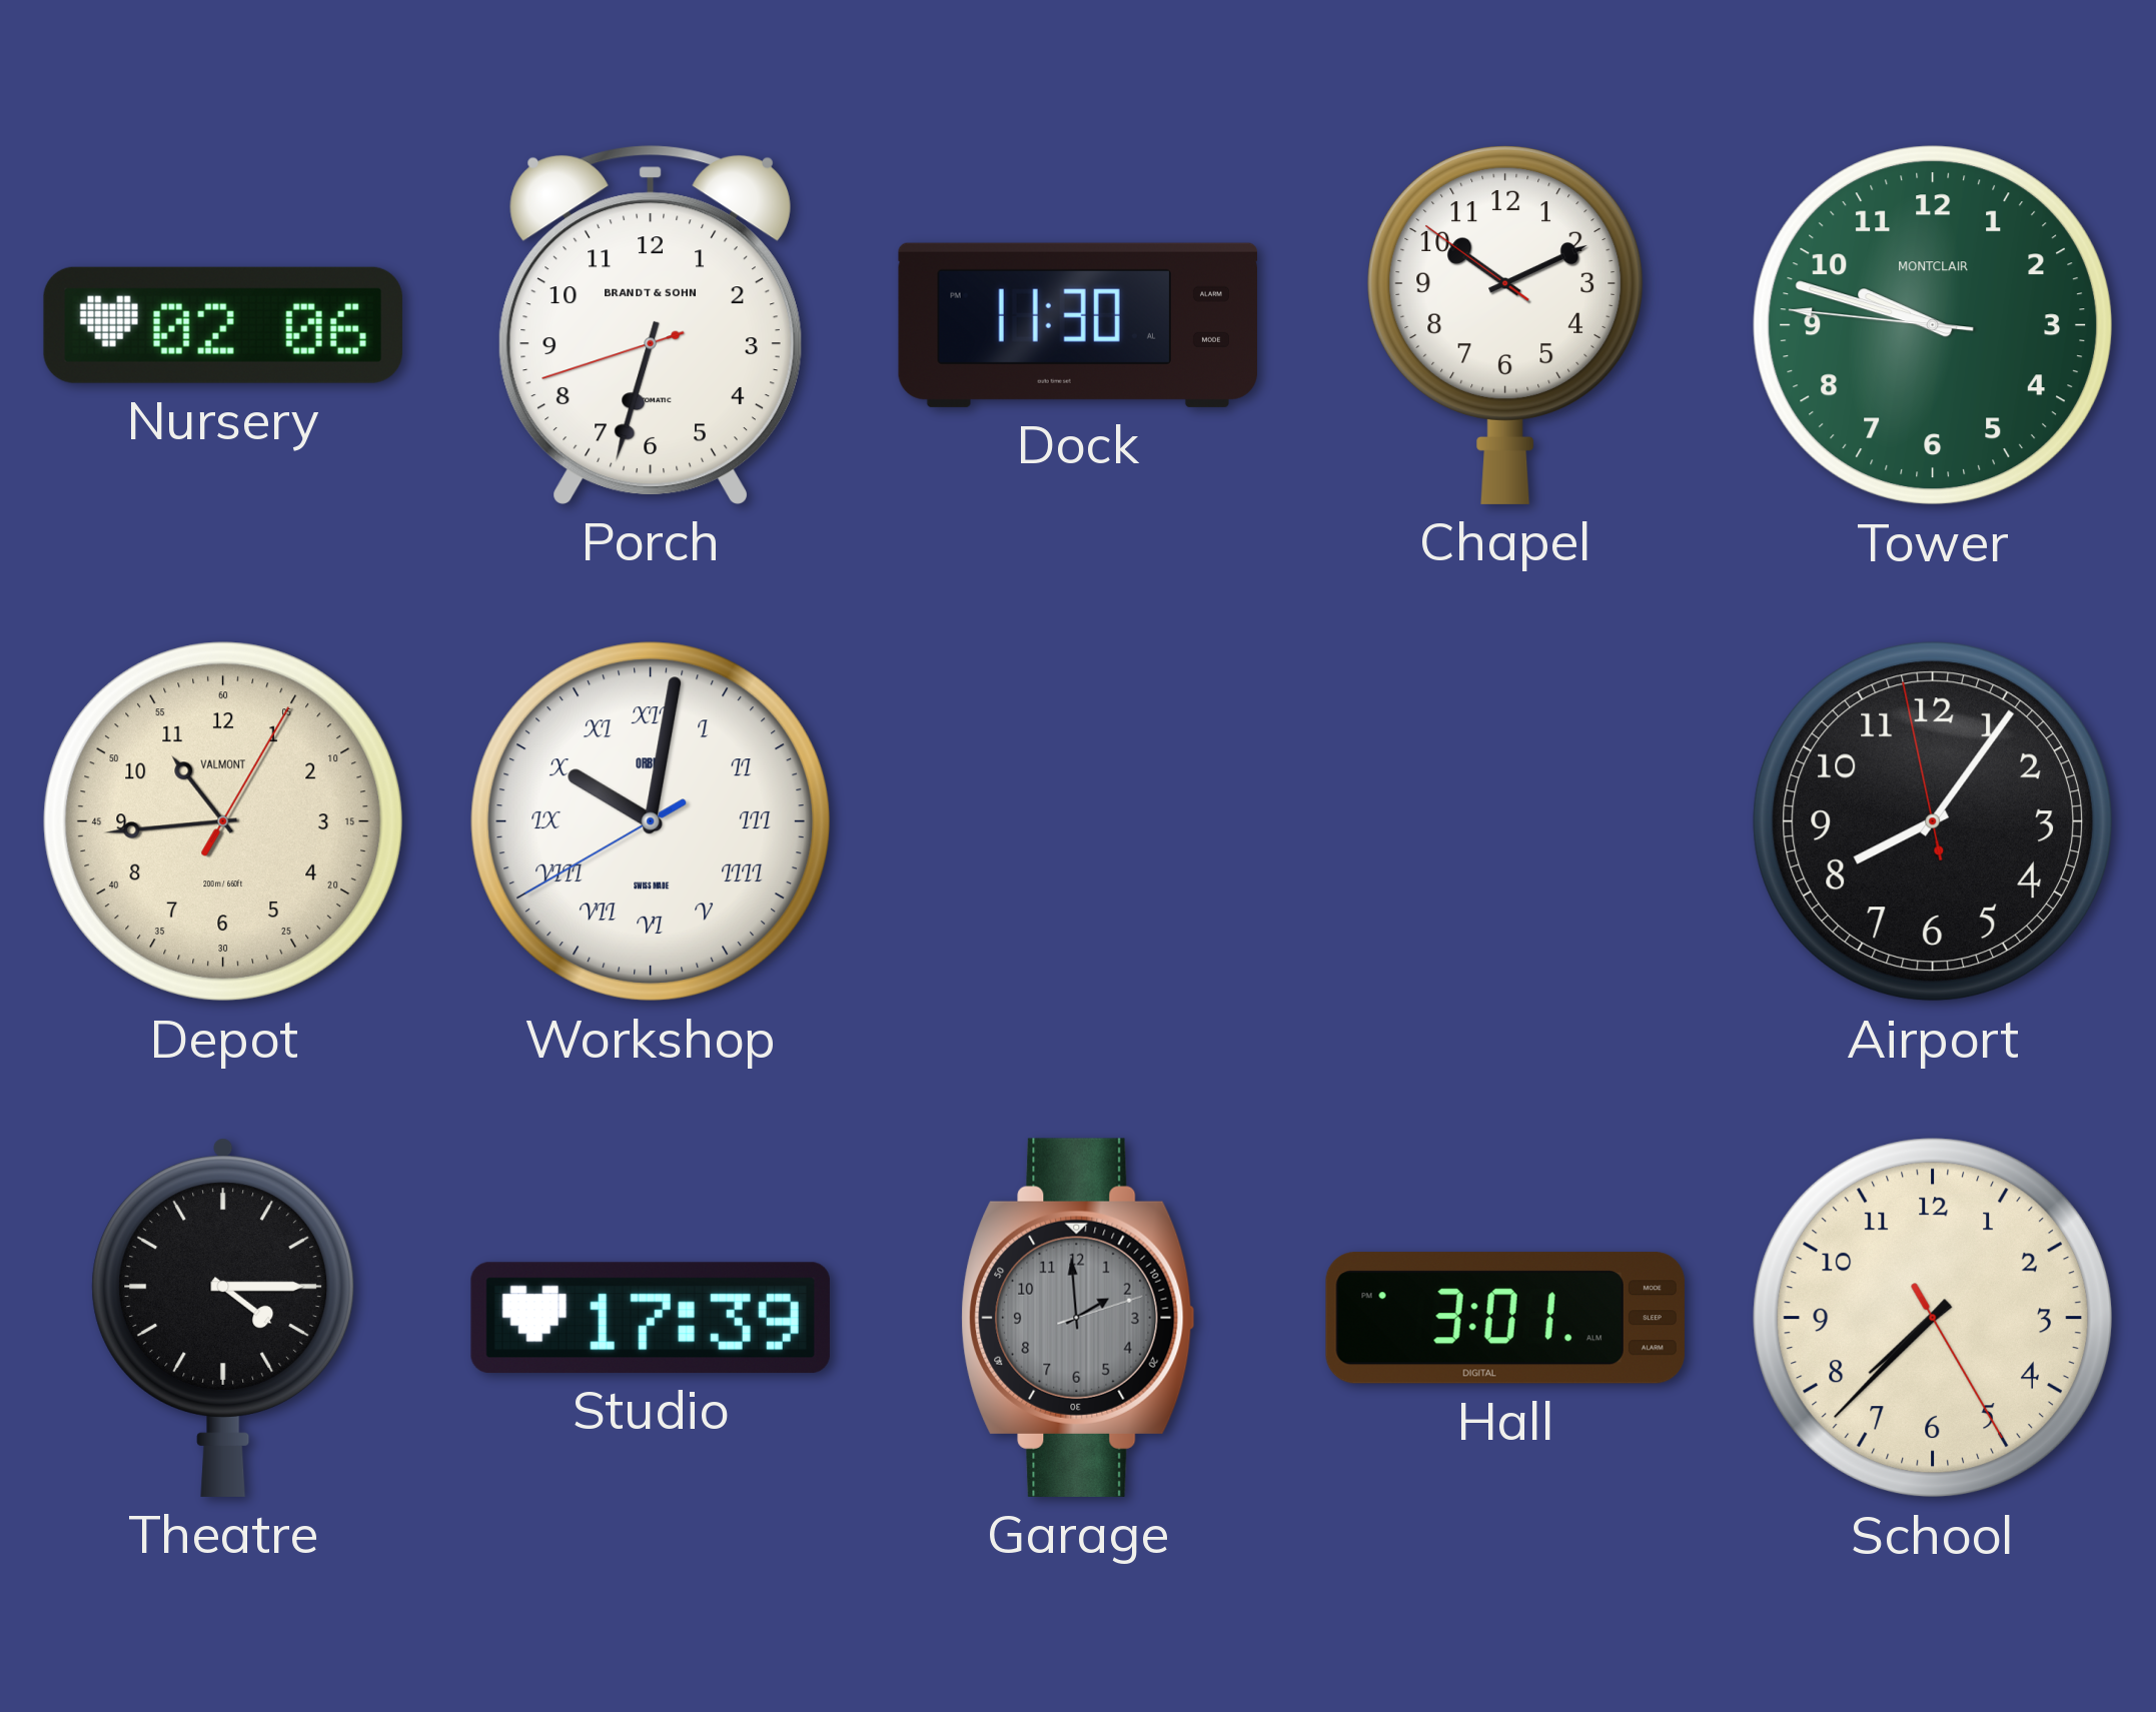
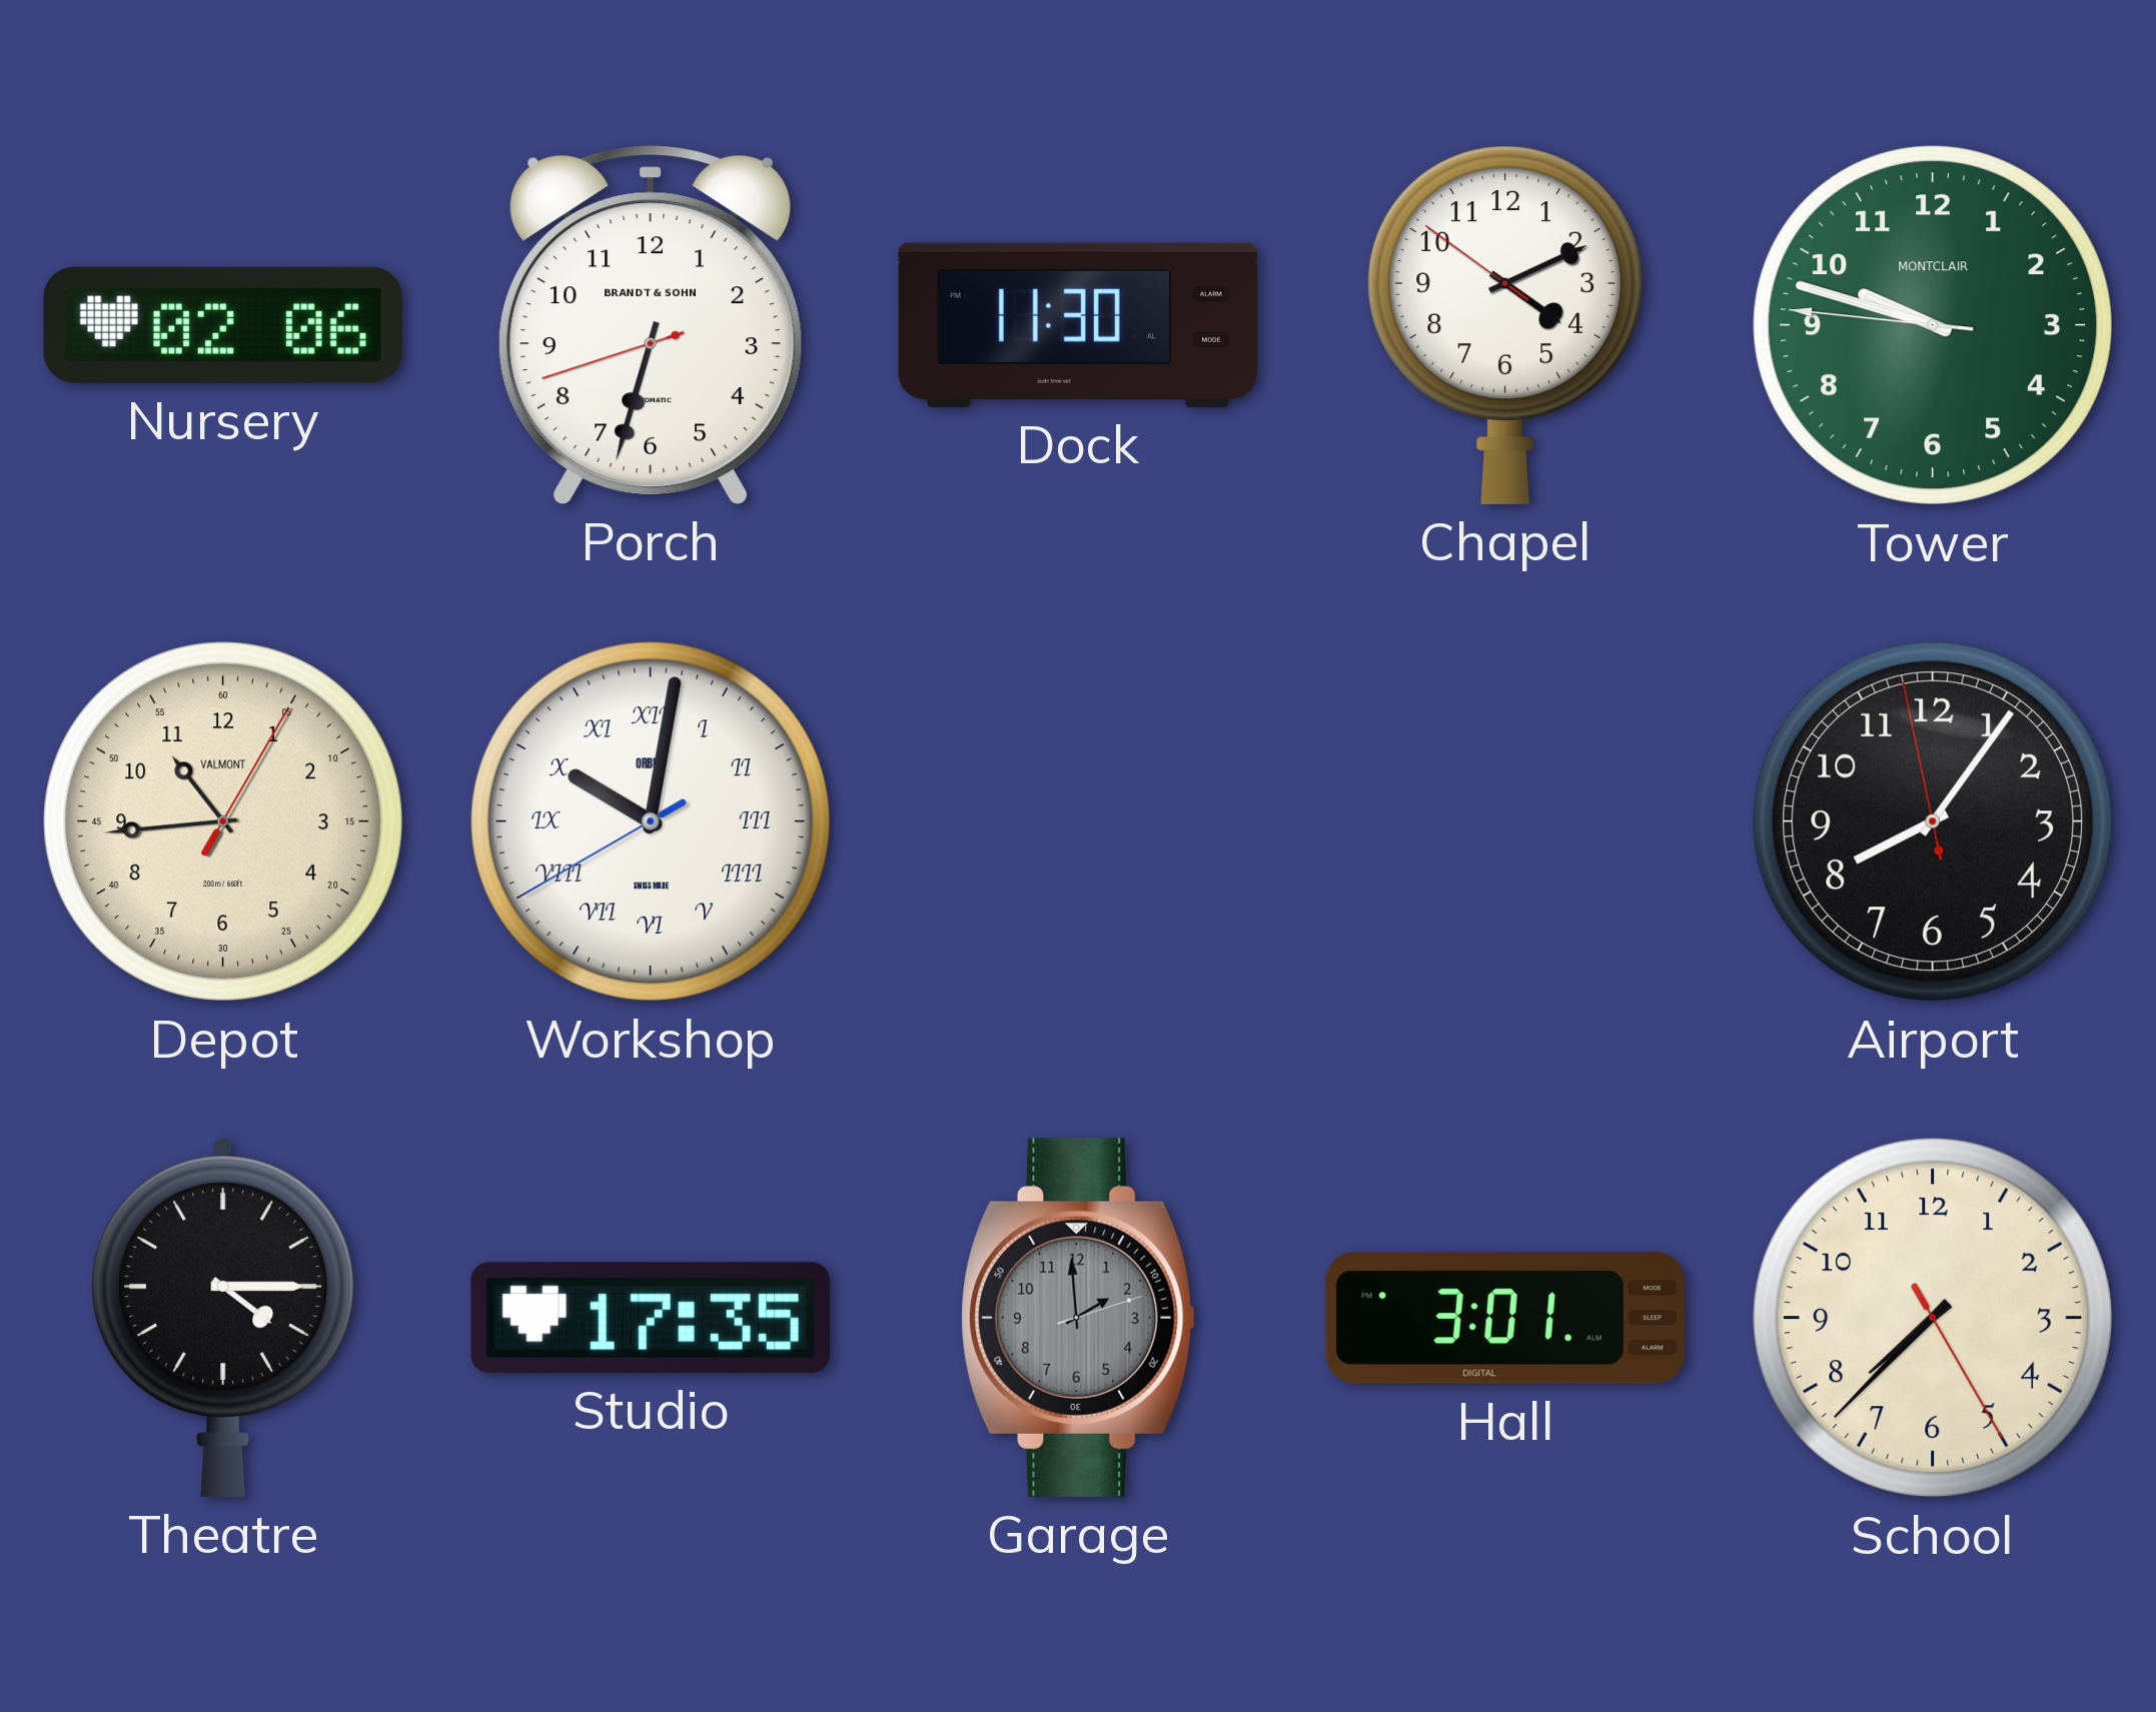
Chapel: 10:10 -> 4:10 (1505, 325)
Studio: 17:39 -> 17:35 (651, 1318)
